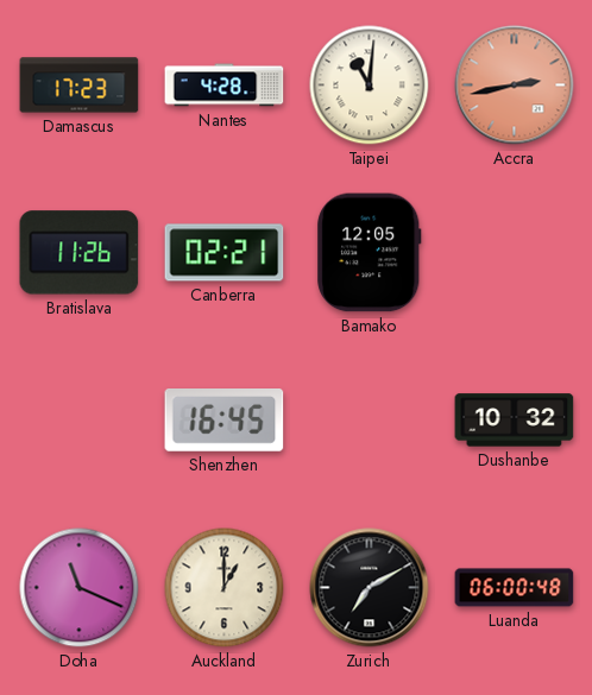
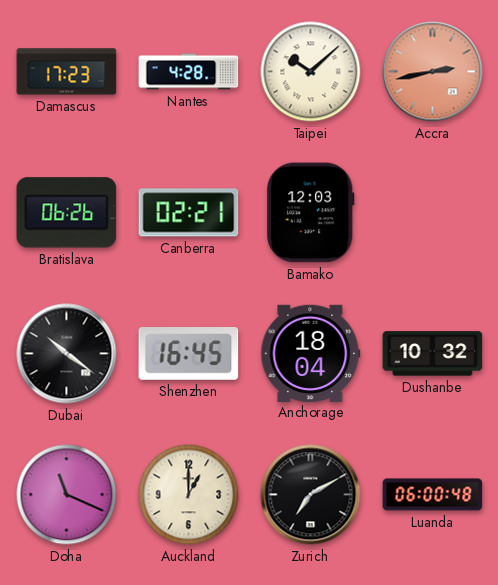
Taipei: 11:01 -> 10:08 (311, 72)
Bratislava: 11:26 -> 06:26 (67, 213)
Bamako: 12:05 -> 12:03 (311, 213)
Dubai: none -> 10:21 (67, 354)
Anchorage: none -> 18:04 (311, 353)
